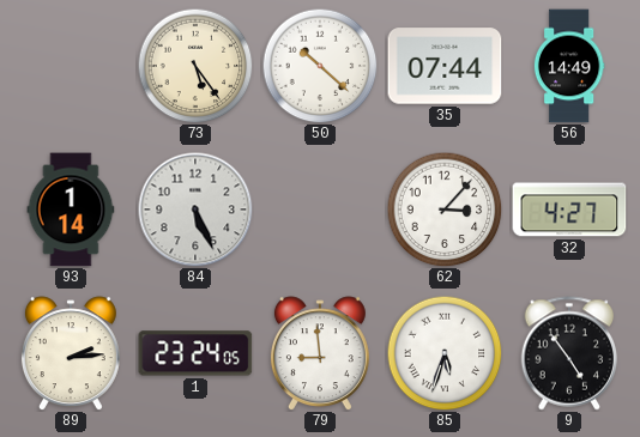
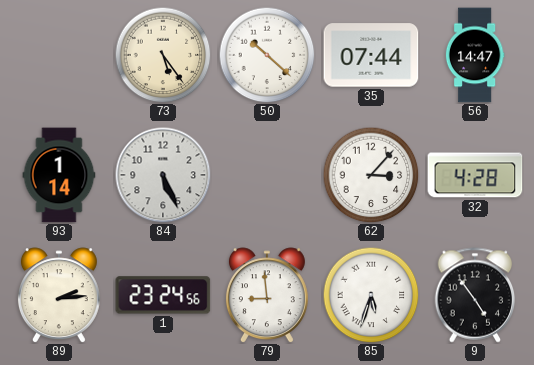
56: 14:49 -> 14:47 (475, 55)
32: 4:27 -> 4:28 (475, 175)
1: 23:24:05 -> 23:24:56 (163, 295)
